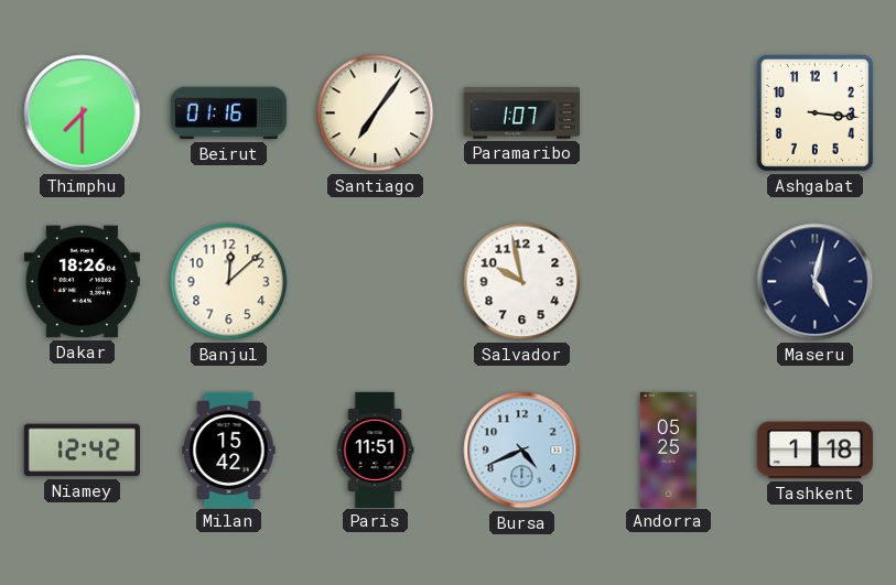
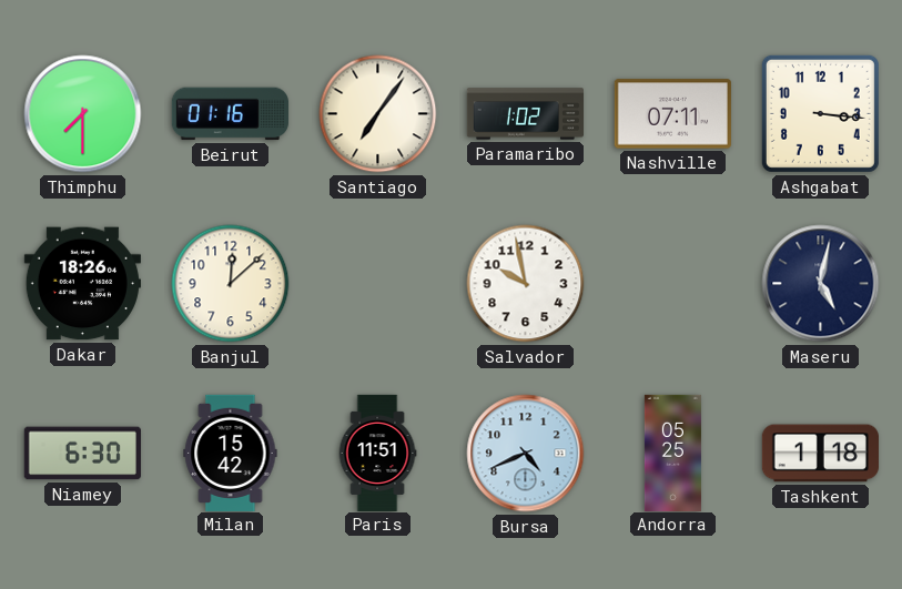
Paramaribo: 1:07 -> 1:02 (525, 114)
Nashville: none -> 07:11 (672, 114)
Niamey: 12:42 -> 6:30 (82, 454)
